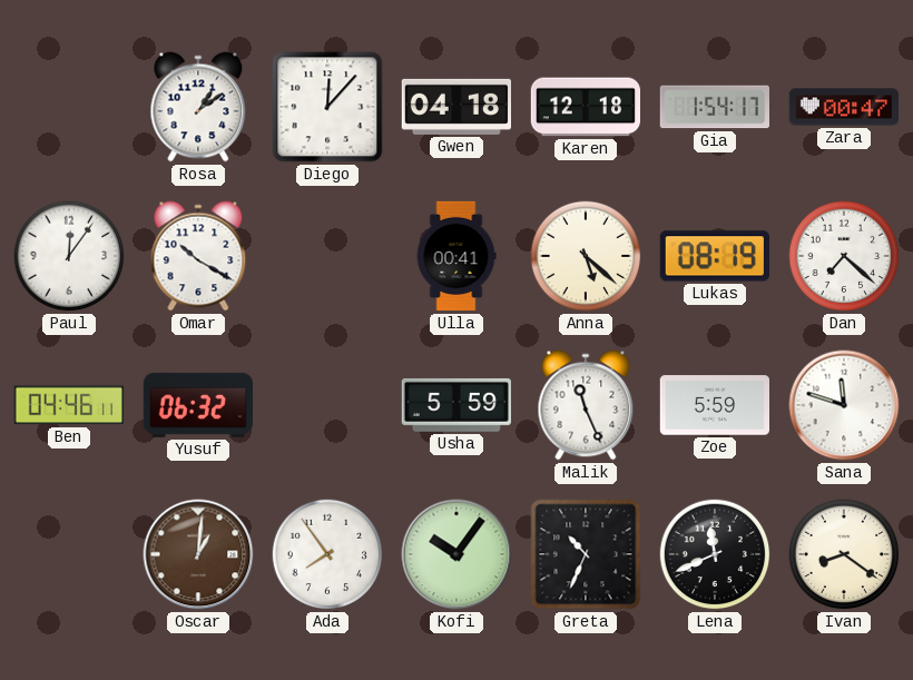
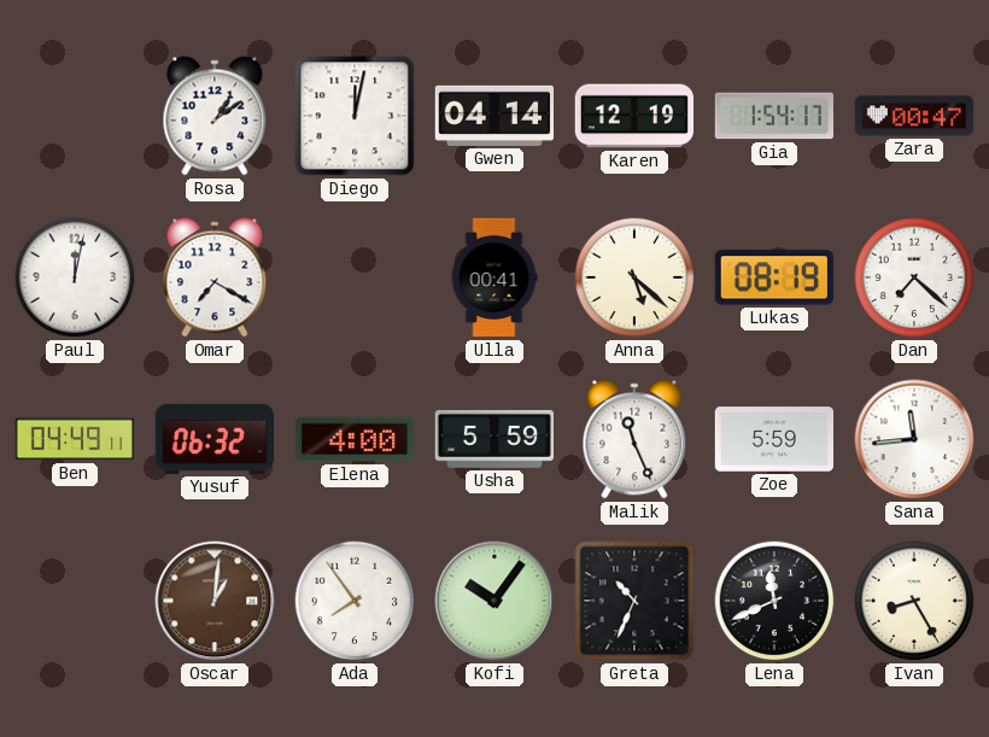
Diego: 12:07 -> 12:02 (355, 116)
Gwen: 04:18 -> 04:14 (493, 116)
Karen: 12:18 -> 12:19 (633, 116)
Paul: 12:06 -> 12:02 (75, 277)
Omar: 10:20 -> 7:20 (215, 277)
Ben: 04:46 -> 04:49 (74, 439)
Elena: none -> 4:00 (353, 439)
Sana: 11:48 -> 11:44 (914, 439)
Ivan: 8:21 -> 8:25 (914, 601)
